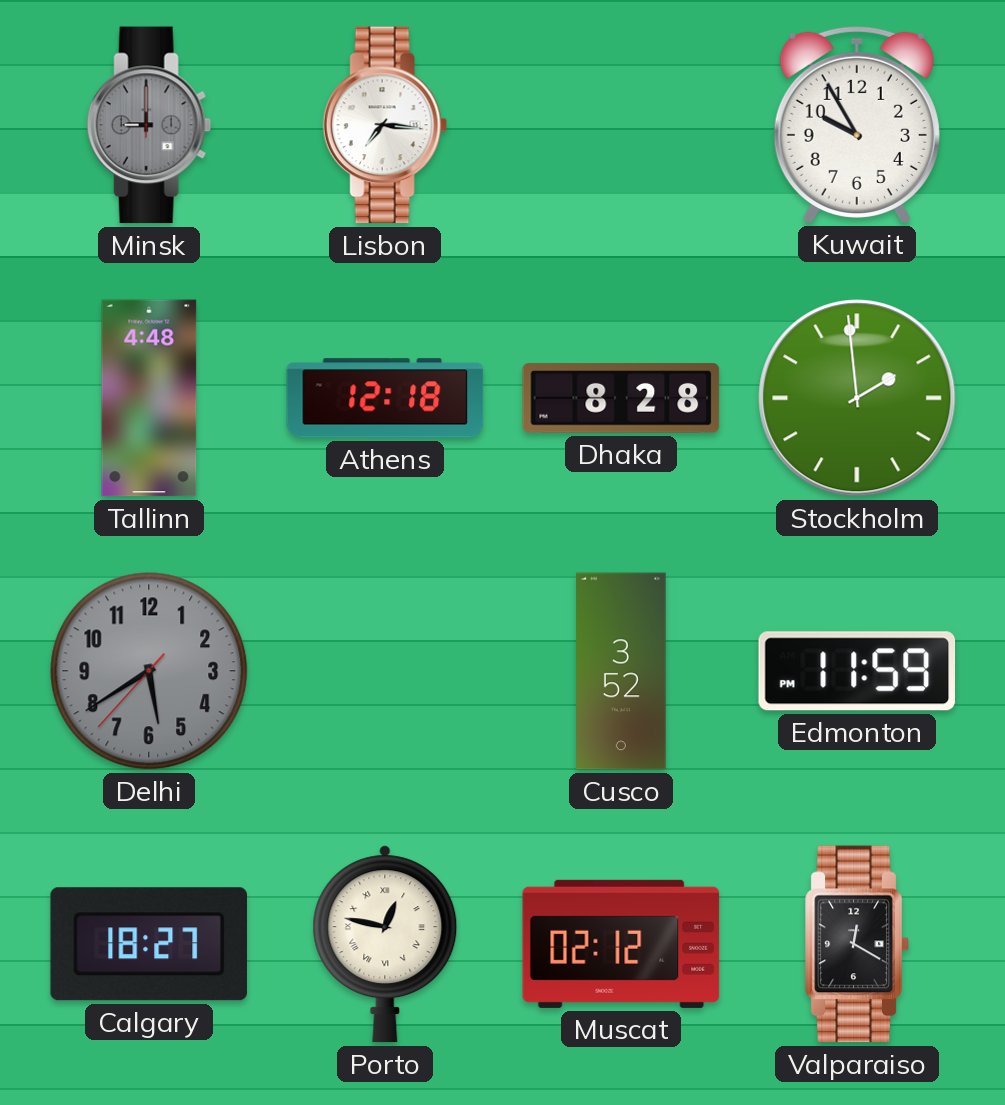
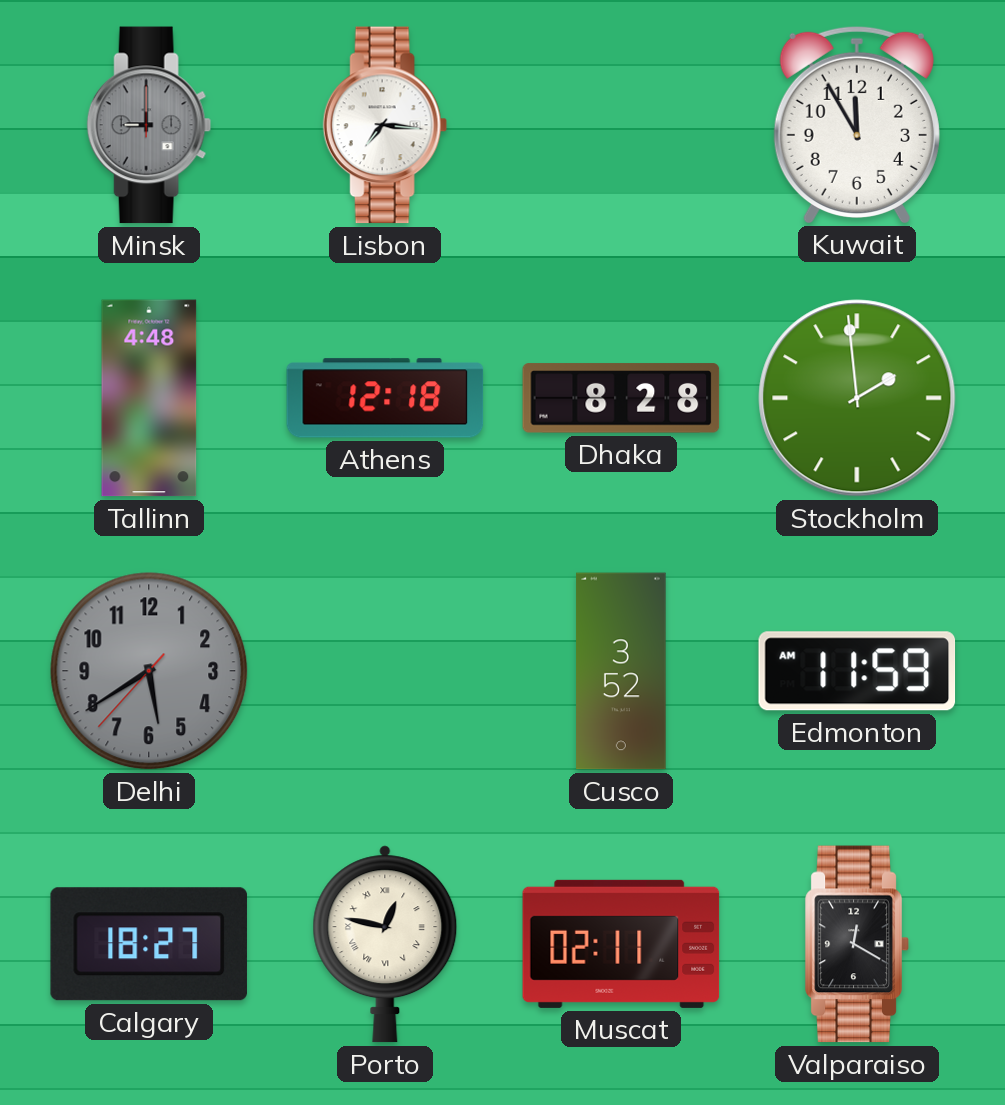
Kuwait: 9:55 -> 11:55 (857, 124)
Edmonton: 11:59 PM -> 11:59 AM (857, 671)
Muscat: 02:12 -> 02:11 (621, 944)
